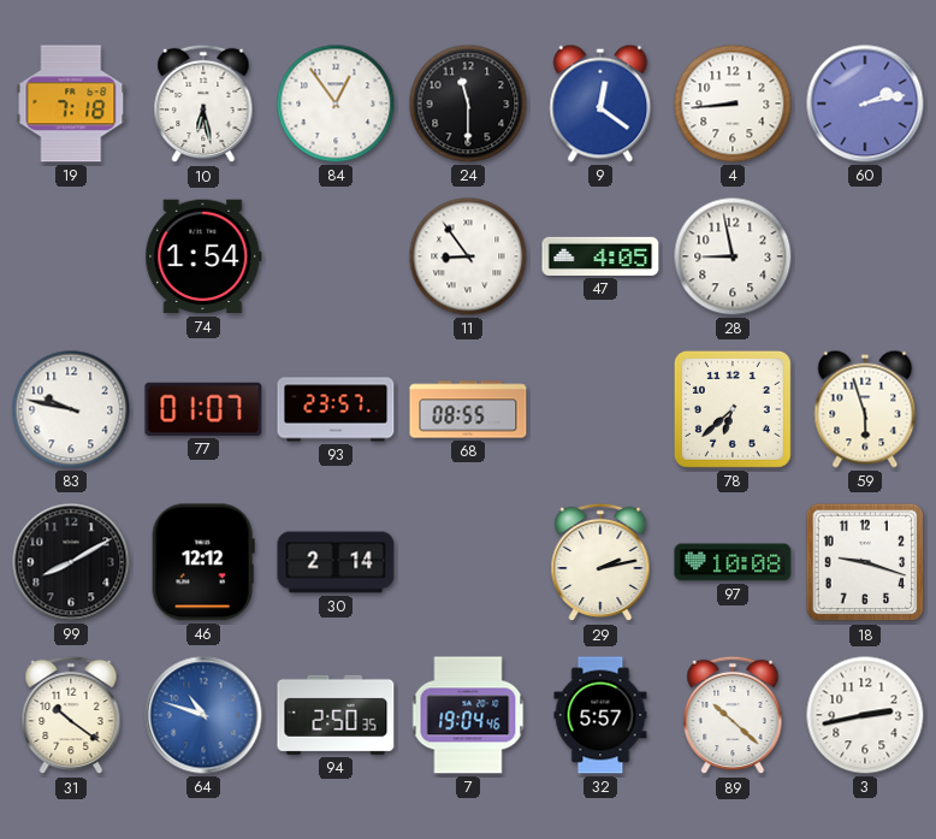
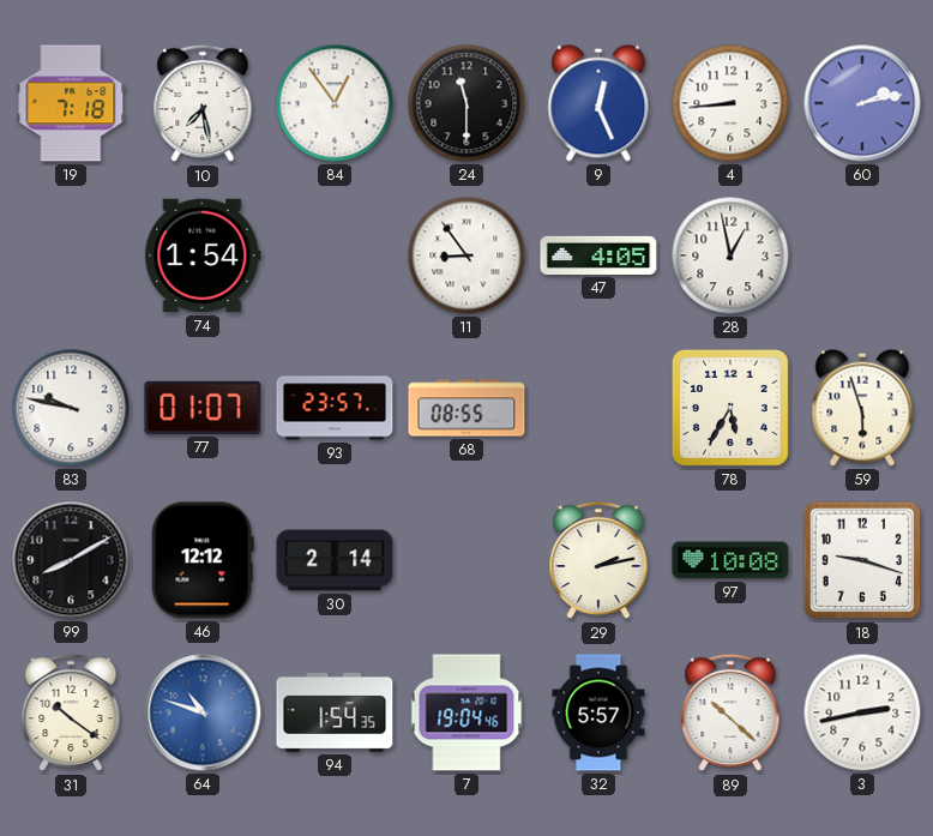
10: 6:28 -> 7:28 (203, 103)
9: 12:21 -> 12:26 (598, 103)
28: 8:58 -> 12:58 (730, 255)
78: 6:38 -> 5:35 (730, 408)
94: 2:50 -> 1:54 (335, 712)
